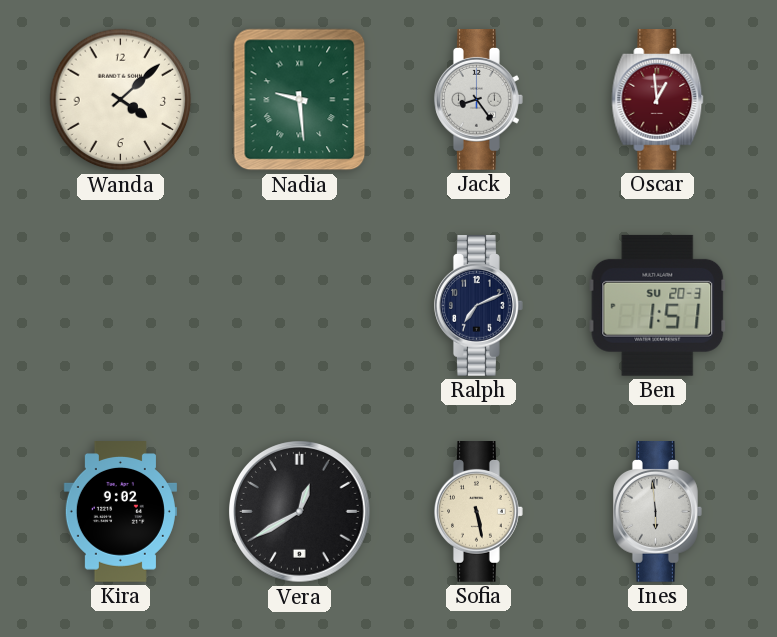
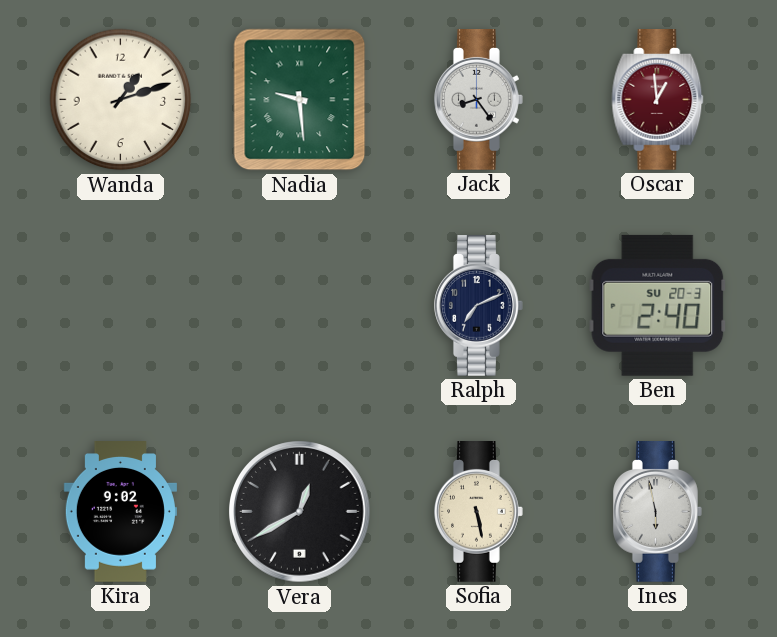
Wanda: 4:08 -> 1:12 (121, 100)
Ben: 1:51 -> 2:40 (658, 305)
Ines: 5:59 -> 5:58 (658, 512)
